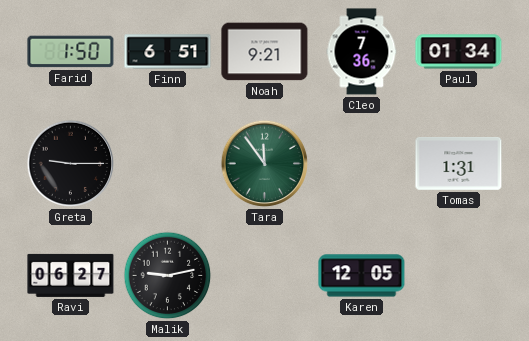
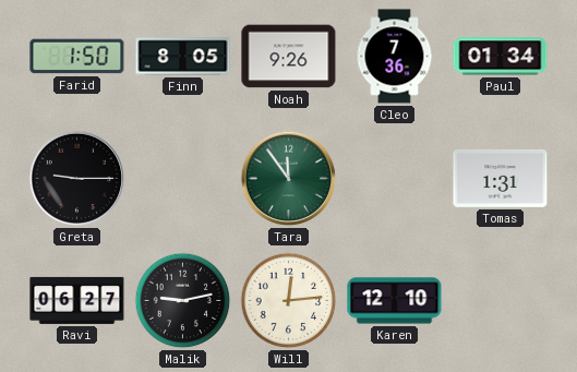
Finn: 6:51 -> 8:05 (183, 57)
Noah: 9:21 -> 9:26 (289, 57)
Will: none -> 12:14 (289, 301)
Karen: 12:05 -> 12:10 (395, 301)
